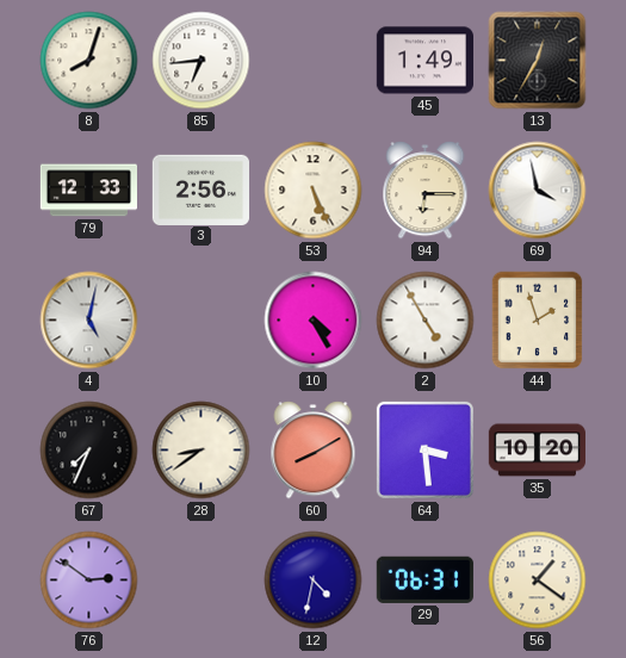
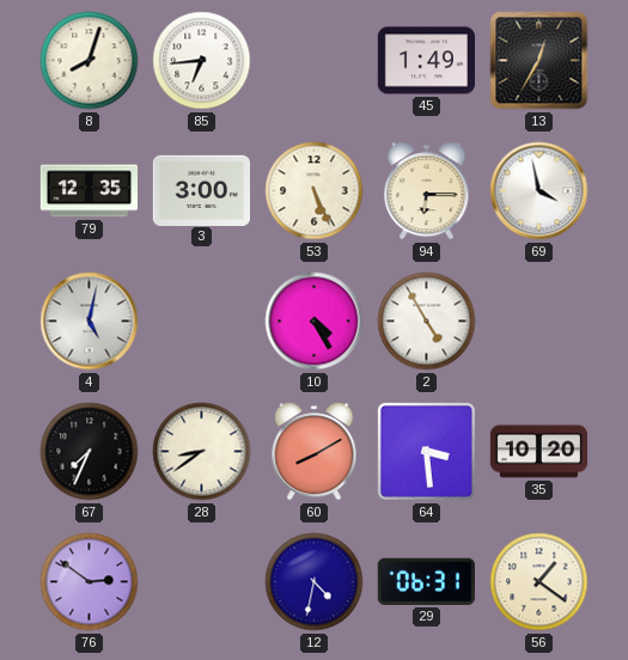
79: 12:33 -> 12:35 (89, 191)
3: 2:56 -> 3:00 (201, 190)
44: 1:57 -> none (538, 321)
